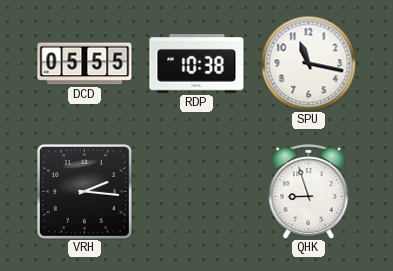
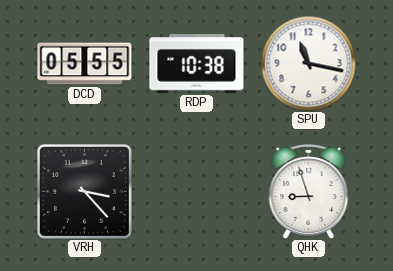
VRH: 2:16 -> 3:23 (84, 191)
